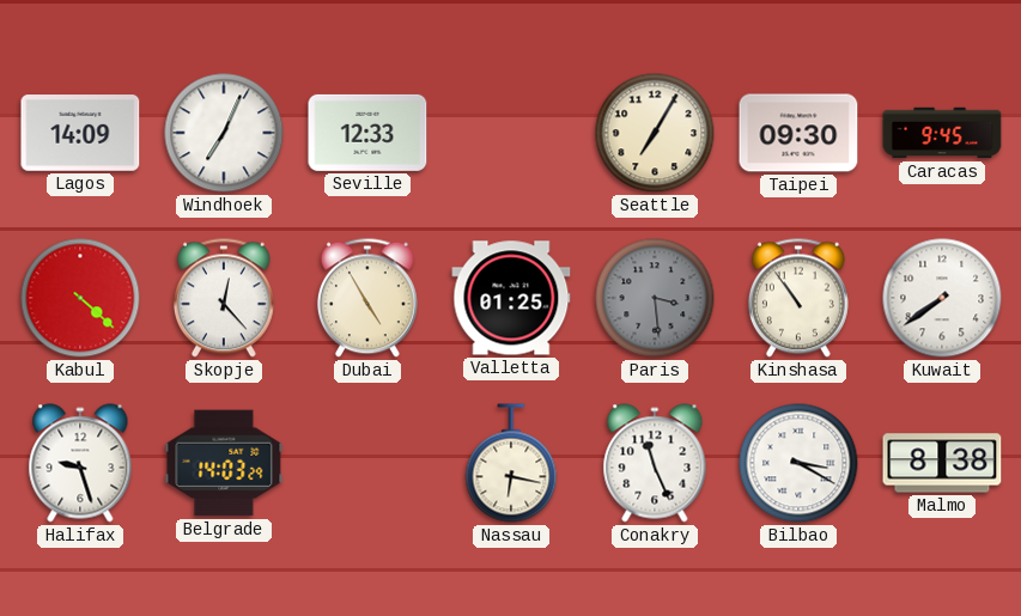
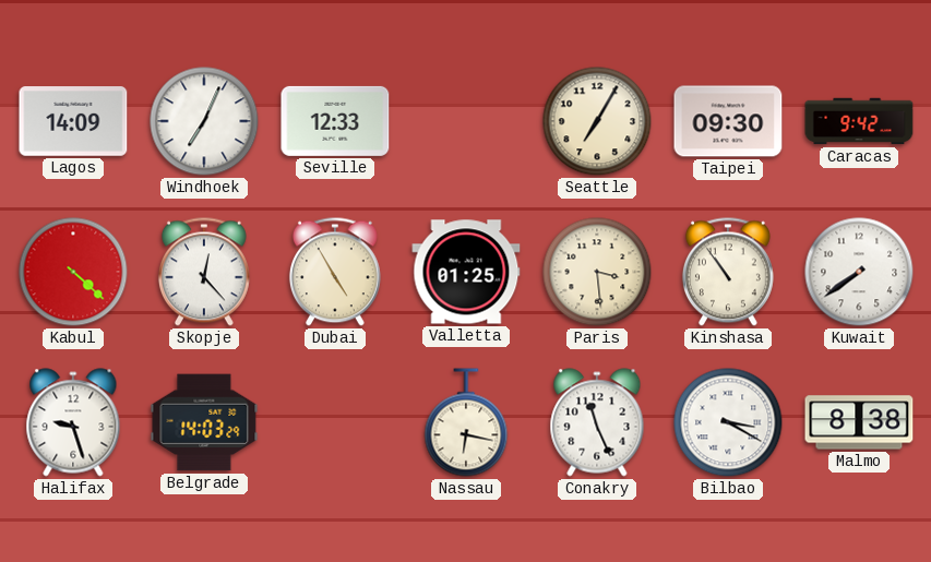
Caracas: 9:45 -> 9:42 (859, 121)
Paris dial: grey -> cream (597, 272)
